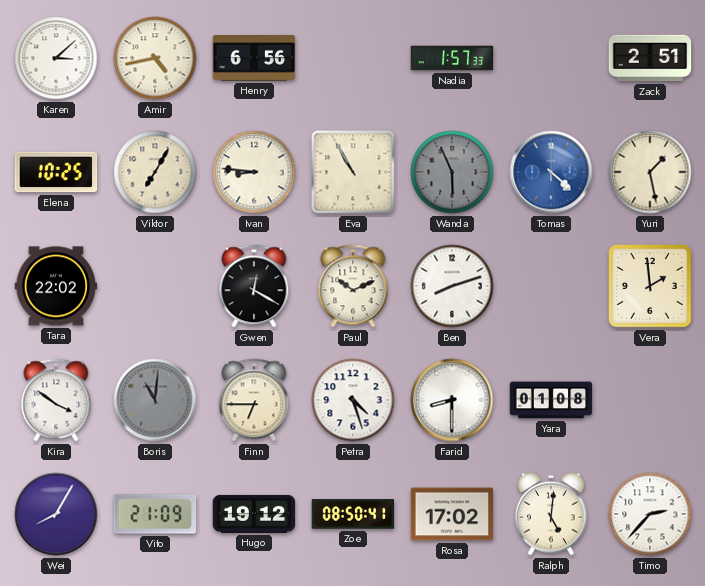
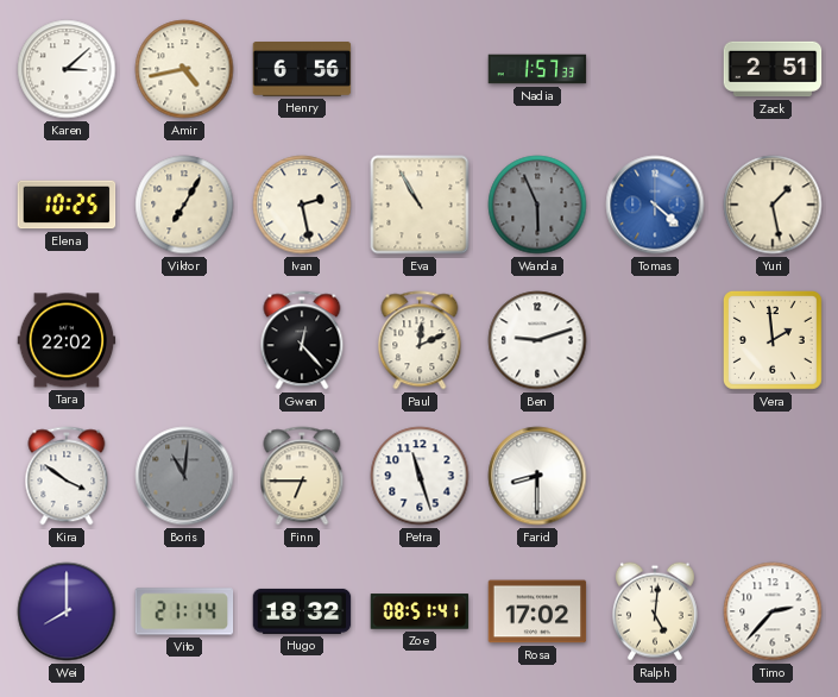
Ivan: 8:46 -> 2:28 (302, 205)
Gwen: 12:20 -> 12:23 (302, 340)
Paul: 10:11 -> 12:11 (420, 340)
Ben: 8:12 -> 9:12 (537, 340)
Petra: 4:27 -> 11:27 (420, 476)
Yara: 01:08 -> none (551, 400)
Wei: 8:05 -> 8:00 (67, 611)
Vito: 21:09 -> 21:14 (184, 611)
Hugo: 19:12 -> 18:32 (302, 611)
Zoe: 08:50 -> 08:51 (420, 611)
